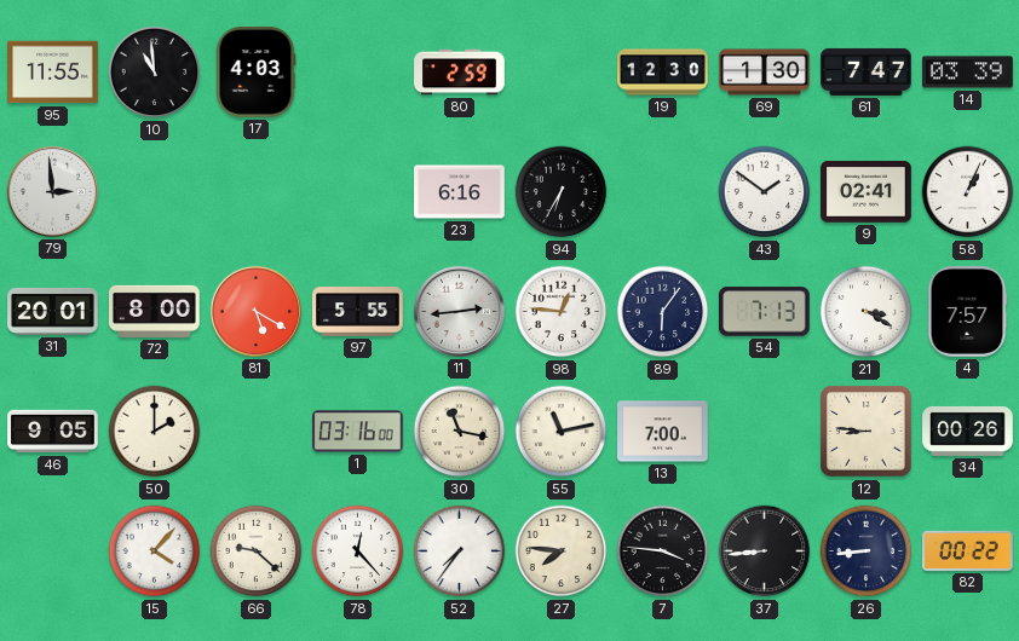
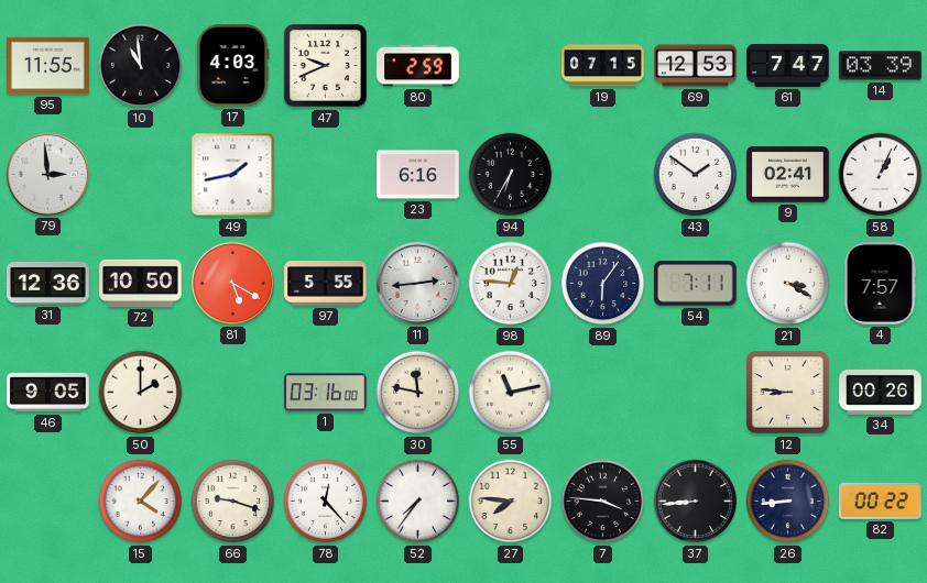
47: none -> 9:41 (326, 66)
19: 12:30 -> 07:15 (603, 66)
69: 1:30 -> 12:53 (696, 66)
49: none -> 1:43 (233, 175)
31: 20:01 -> 12:36 (48, 283)
72: 8:00 -> 10:50 (141, 283)
54: 7:13 -> 7:11 (696, 284)
30: 11:17 -> 11:47 (418, 393)
13: 7:00 -> none (663, 432)
66: 9:22 -> 9:18 (233, 502)
